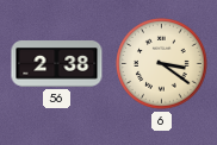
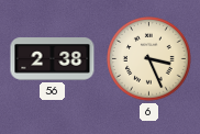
6: 3:21 -> 3:26 (149, 59)
